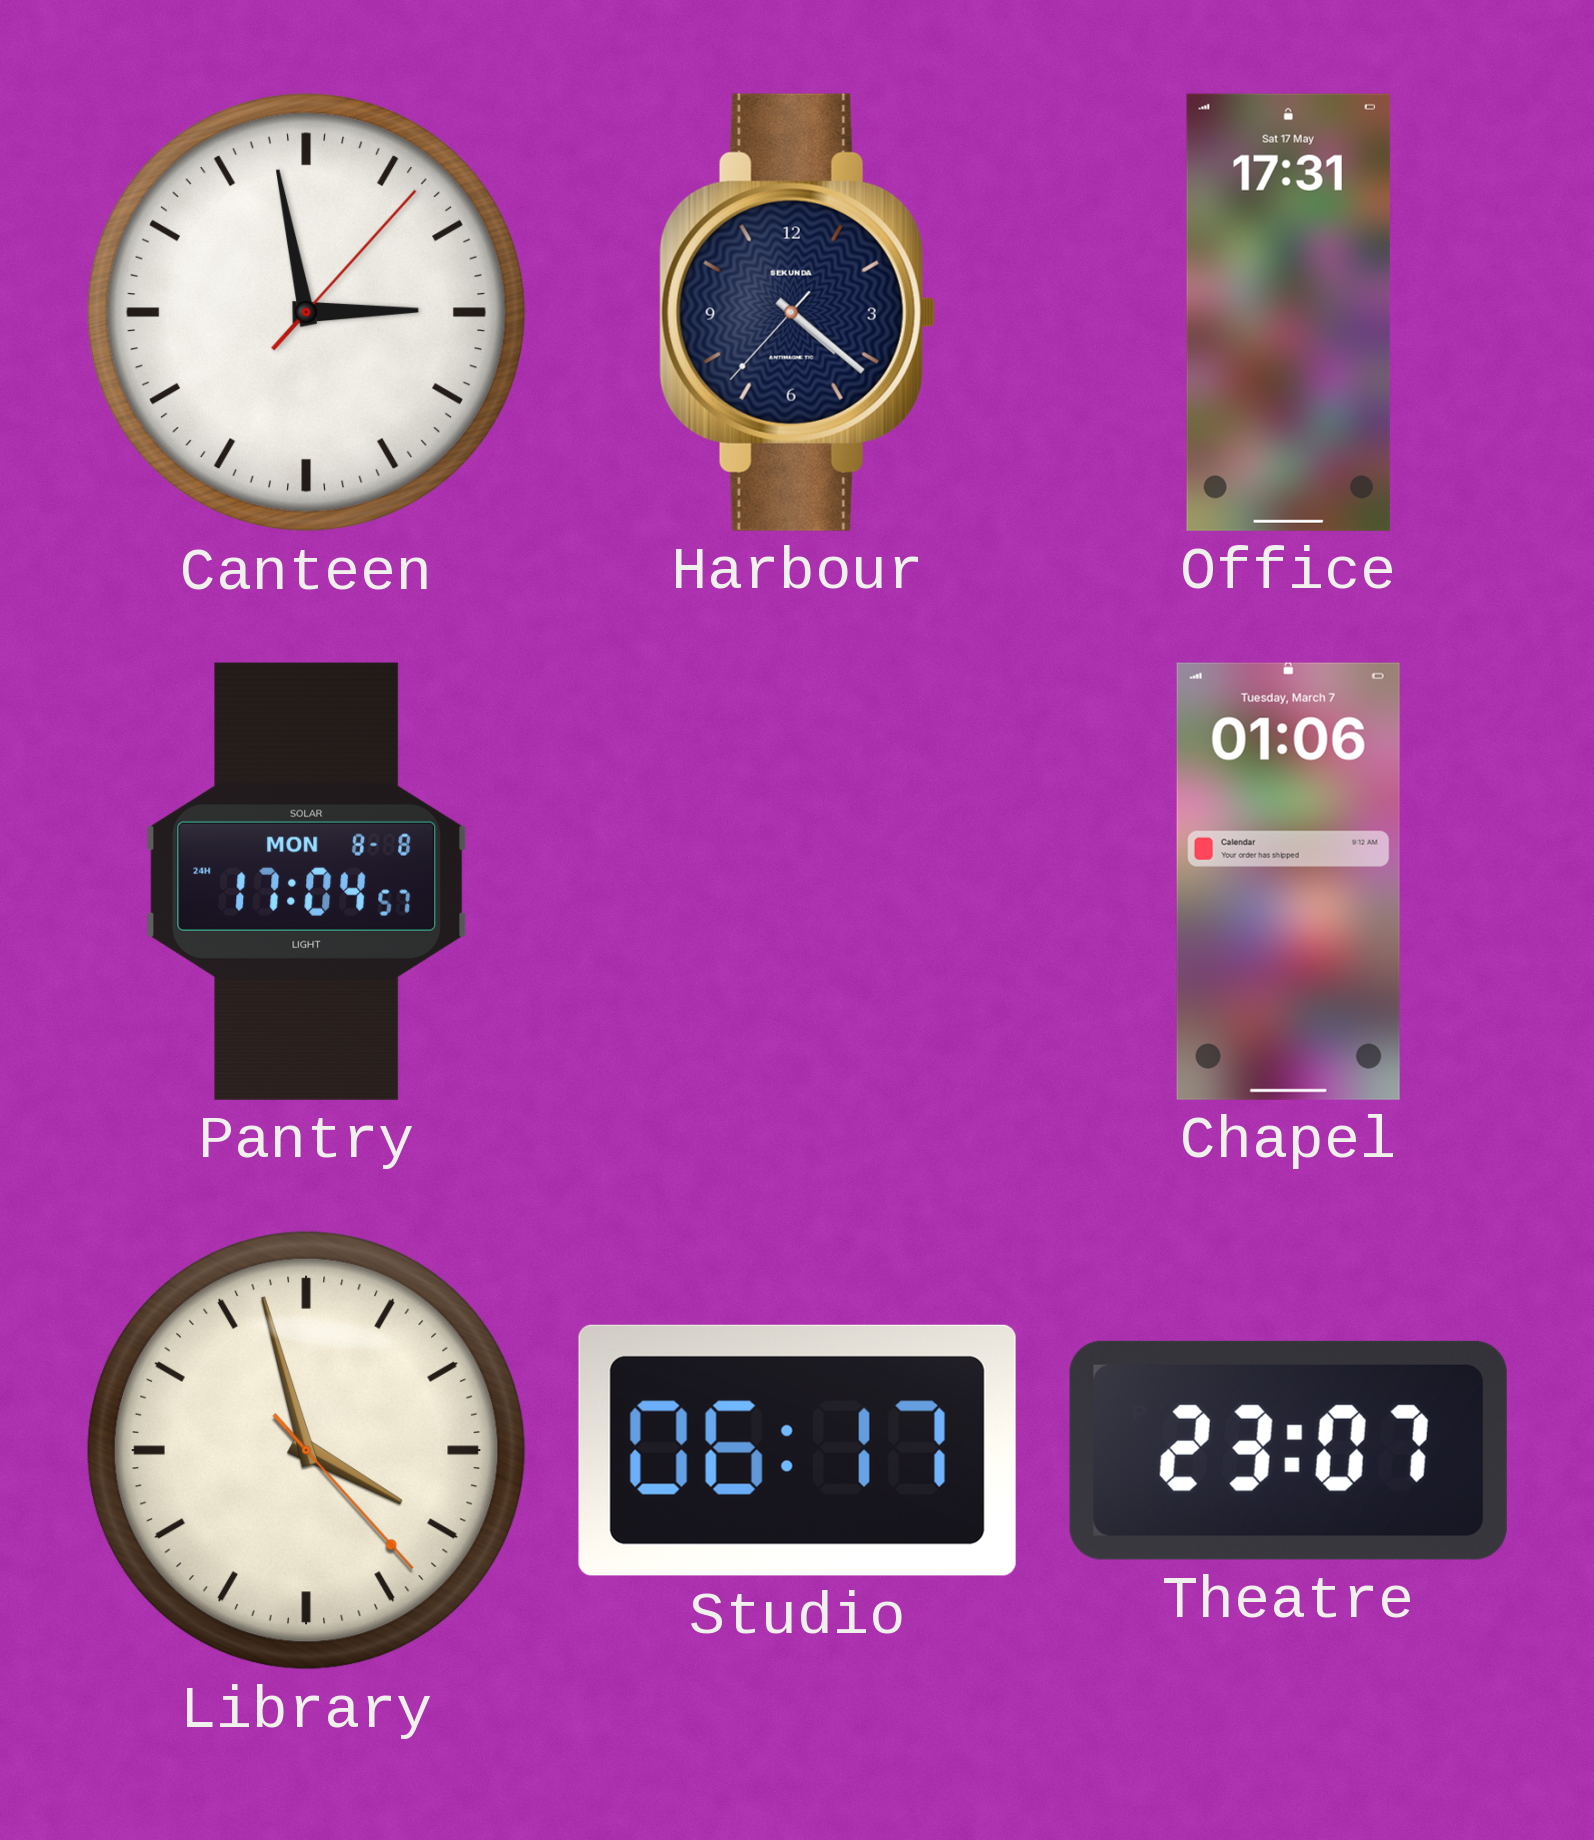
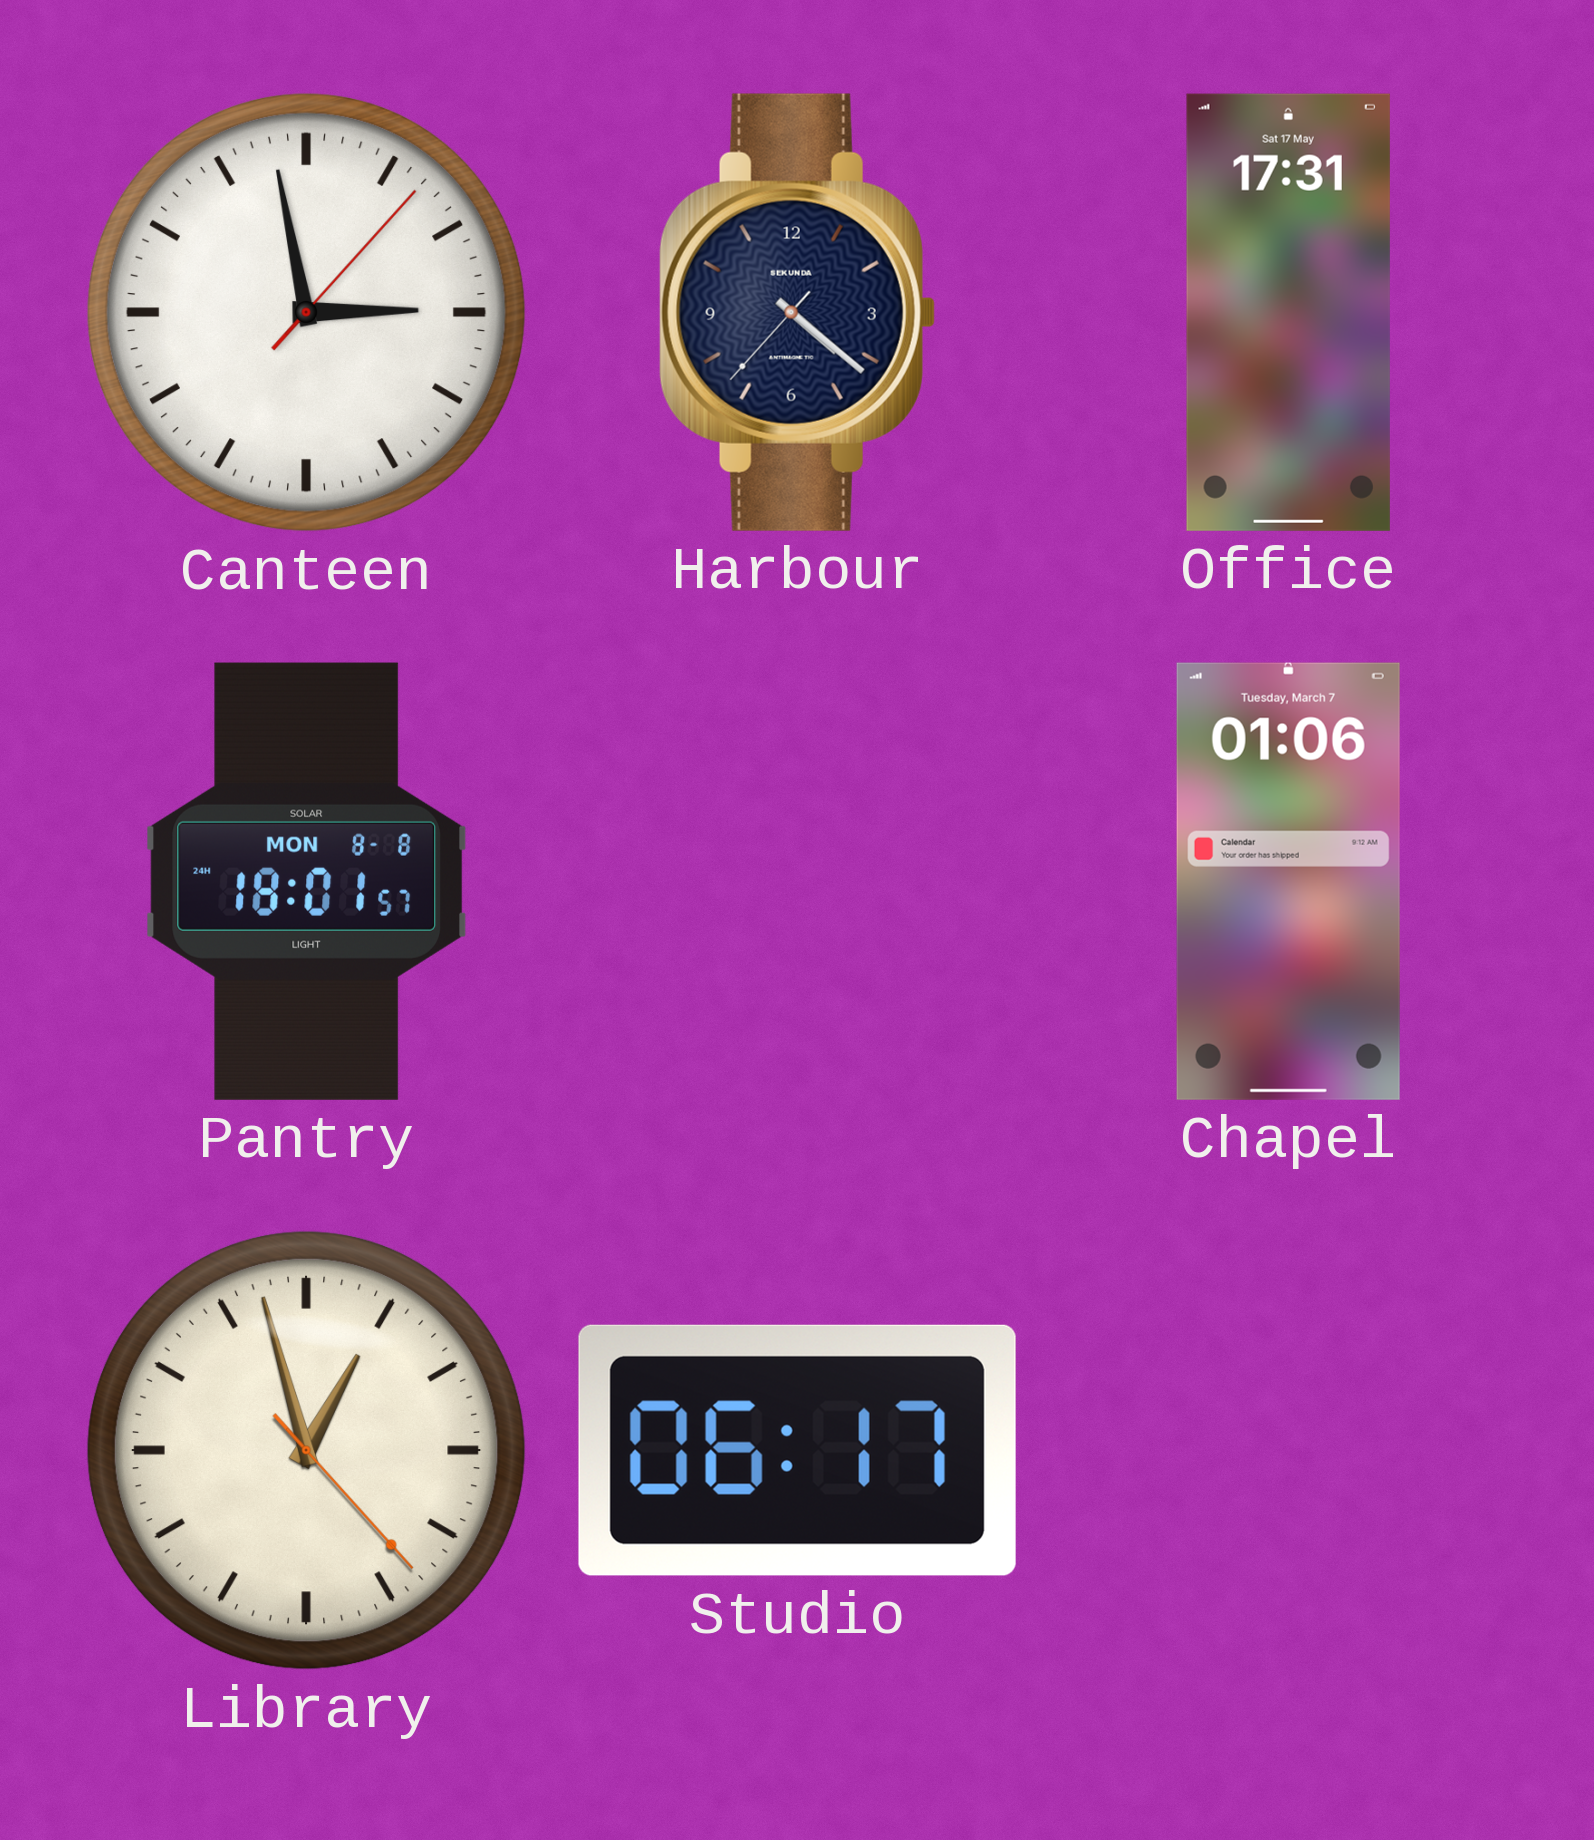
Pantry: 17:04 -> 18:01 (307, 881)
Library: 3:57 -> 12:57 (306, 1450)
Theatre: 23:07 -> none (1288, 1450)
